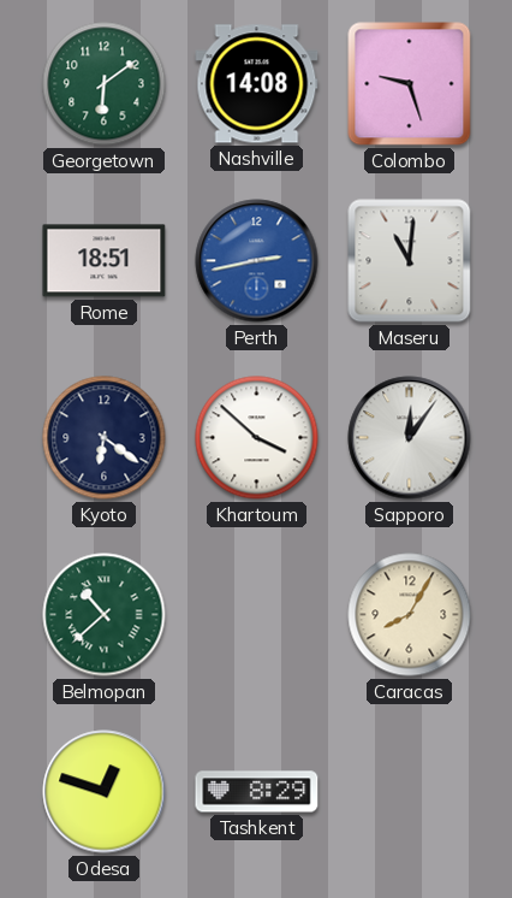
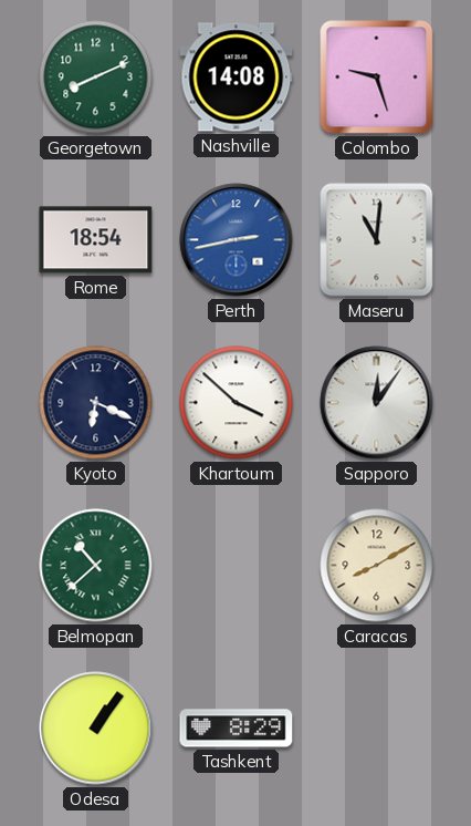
Georgetown: 6:09 -> 8:11 (96, 78)
Rome: 18:51 -> 18:54 (96, 240)
Kyoto: 6:21 -> 6:19 (96, 403)
Caracas: 8:05 -> 8:10 (377, 566)
Odesa: 12:48 -> 1:06 (96, 729)
